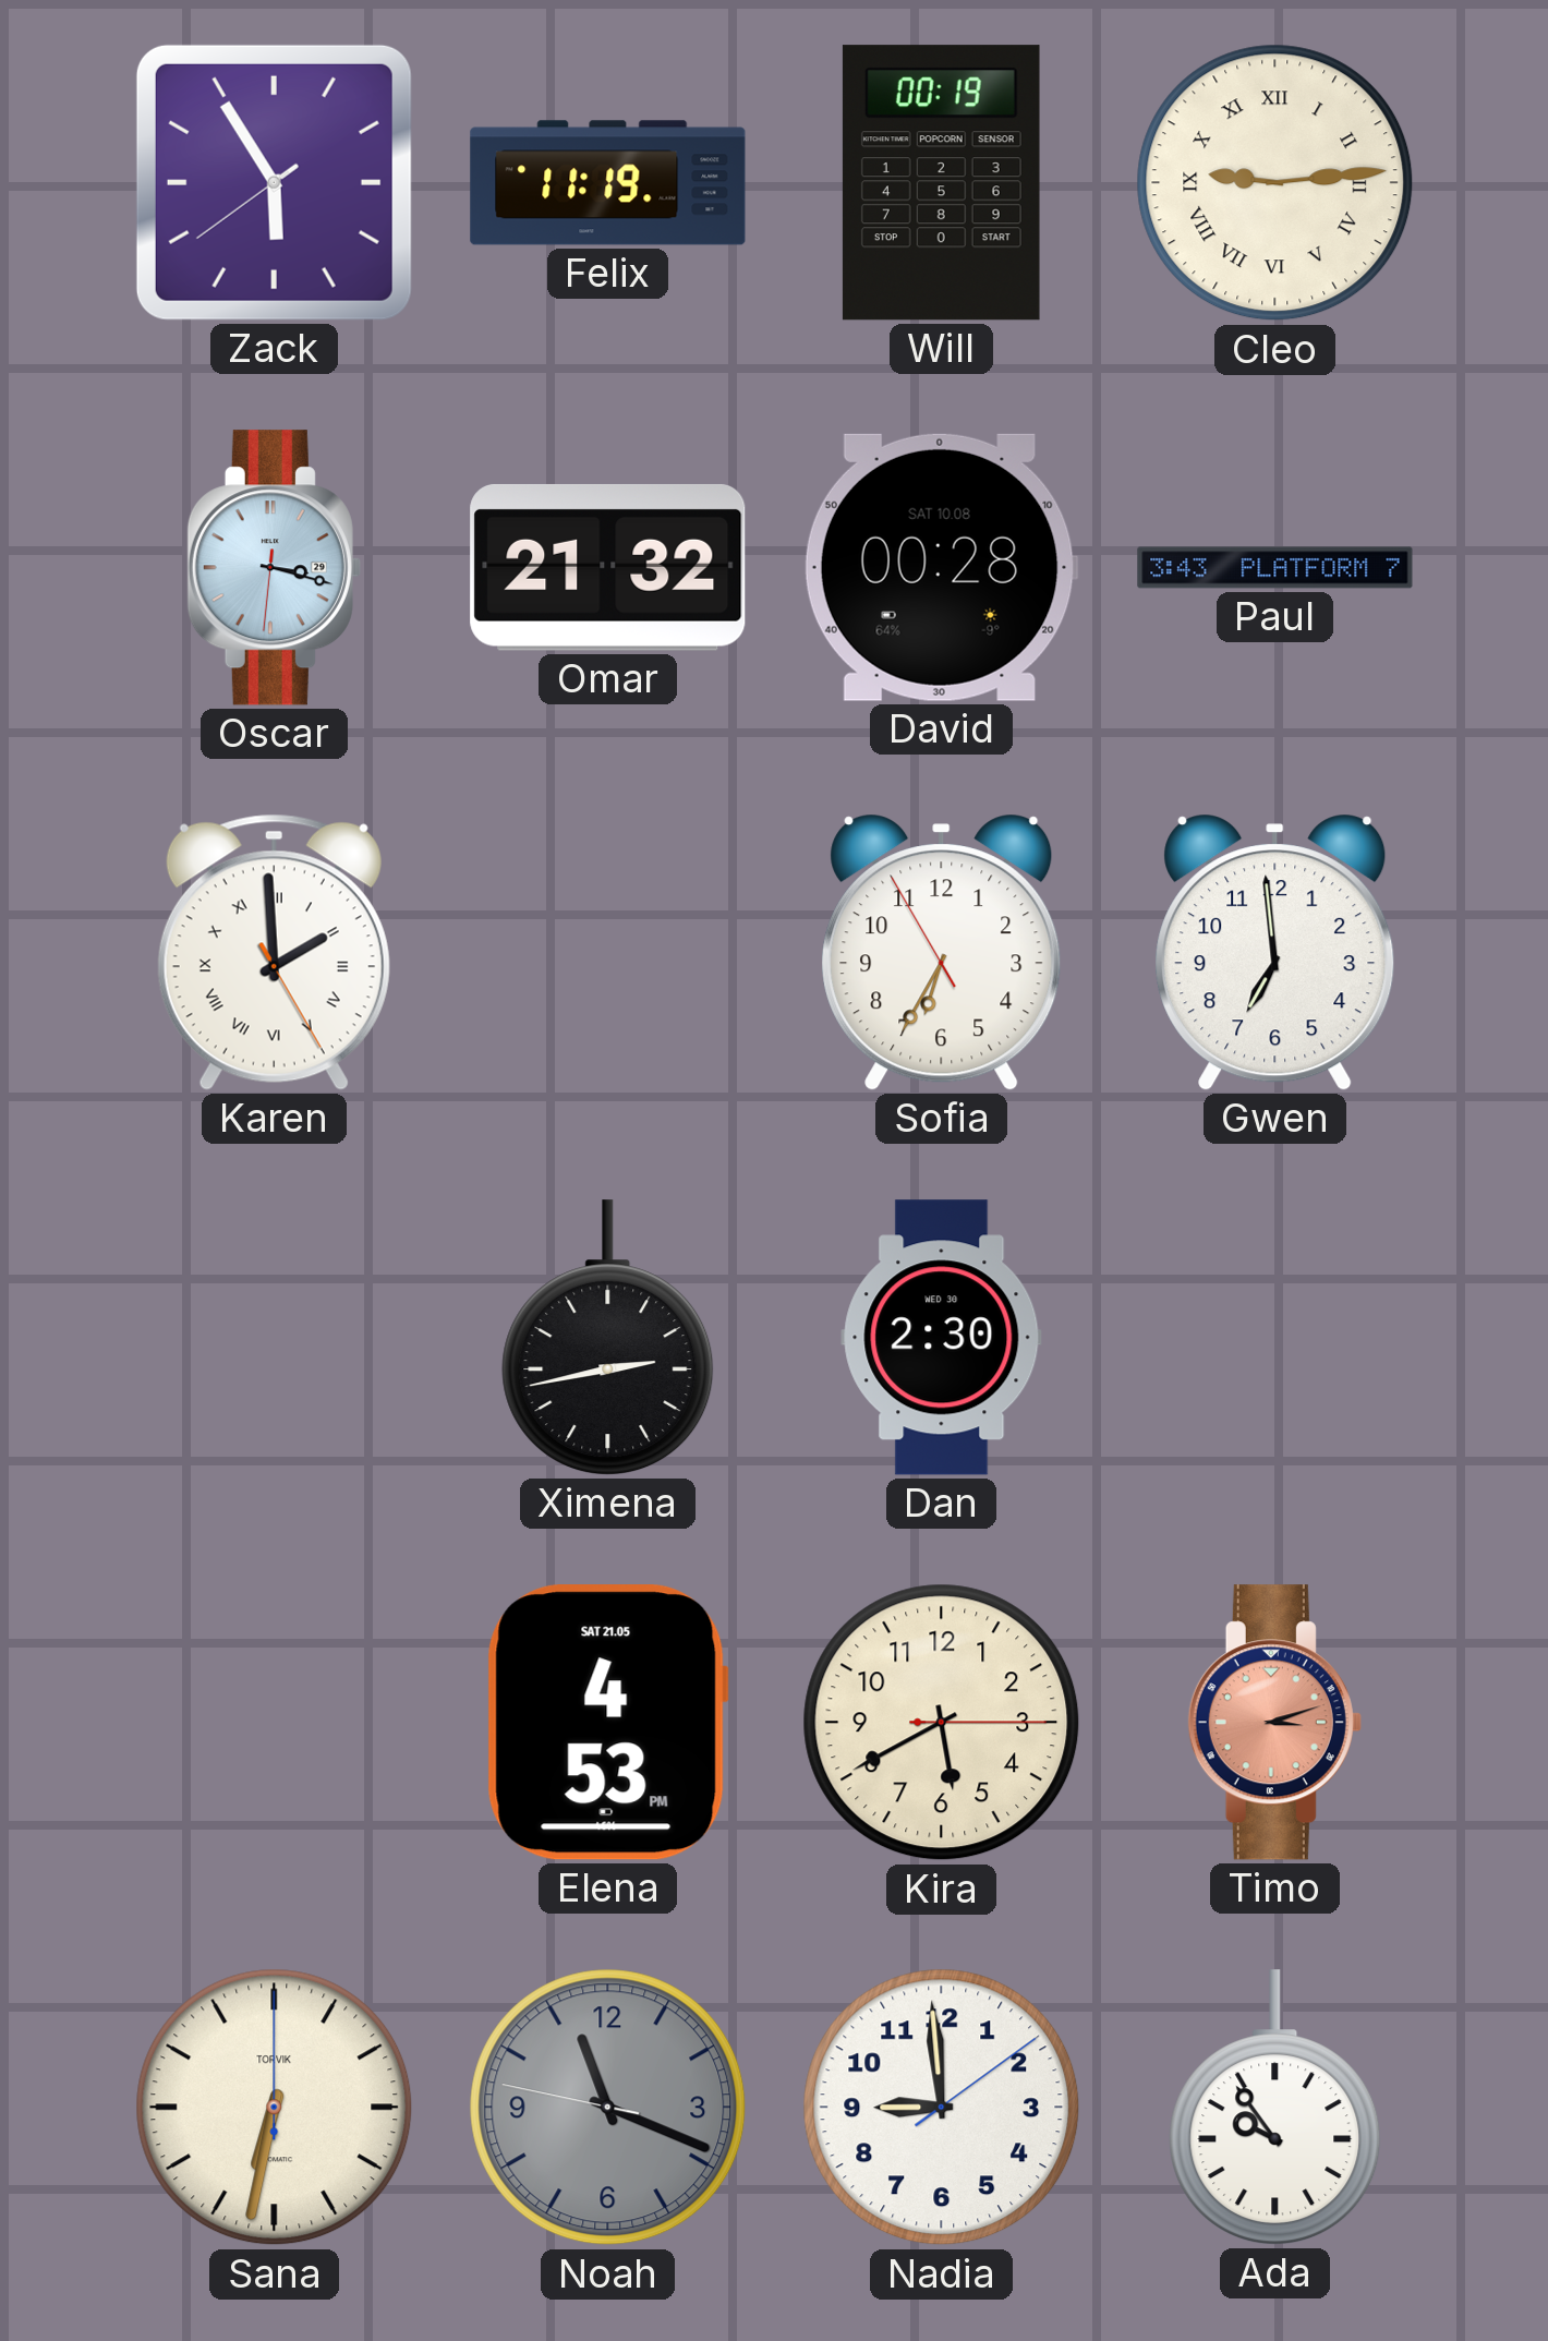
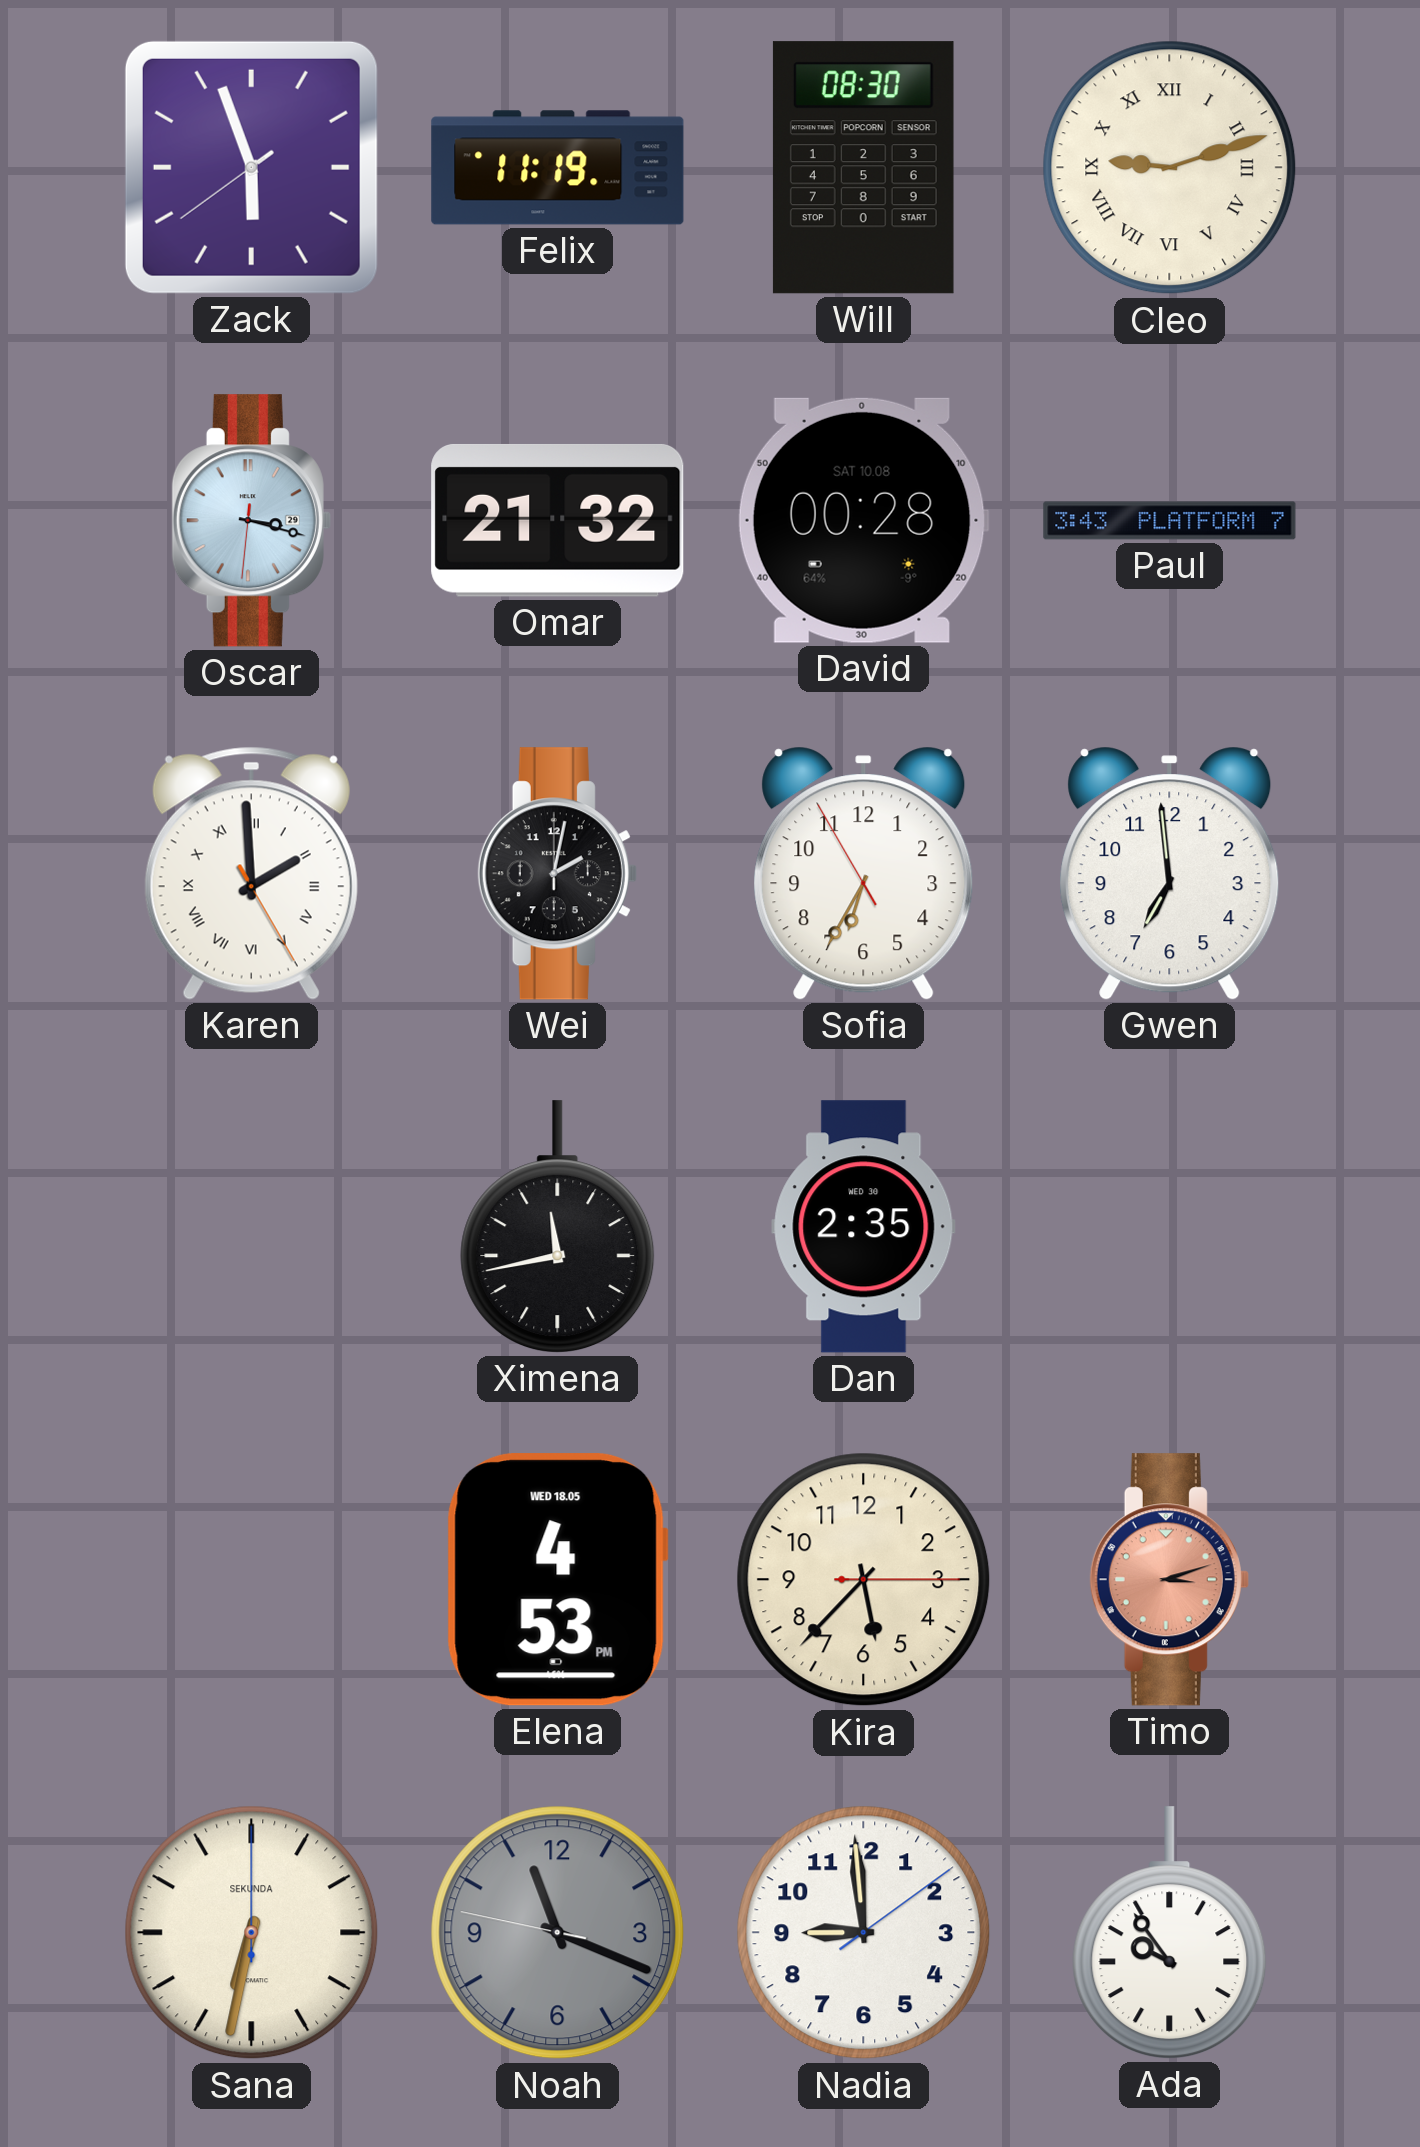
Zack: 5:54 -> 5:56 (251, 167)
Will: 00:19 -> 08:30 (863, 168)
Cleo: 9:14 -> 9:12 (1170, 168)
Wei: none -> 2:02 (557, 874)
Ximena: 2:43 -> 11:43 (558, 1227)
Dan: 2:30 -> 2:35 (864, 1227)
Elena date: SAT 21.05 -> WED 18.05 (557, 1580)
Kira: 5:40 -> 5:37 (864, 1580)
Sana brand: TORVIK -> SEKUNDA (252, 1933)
